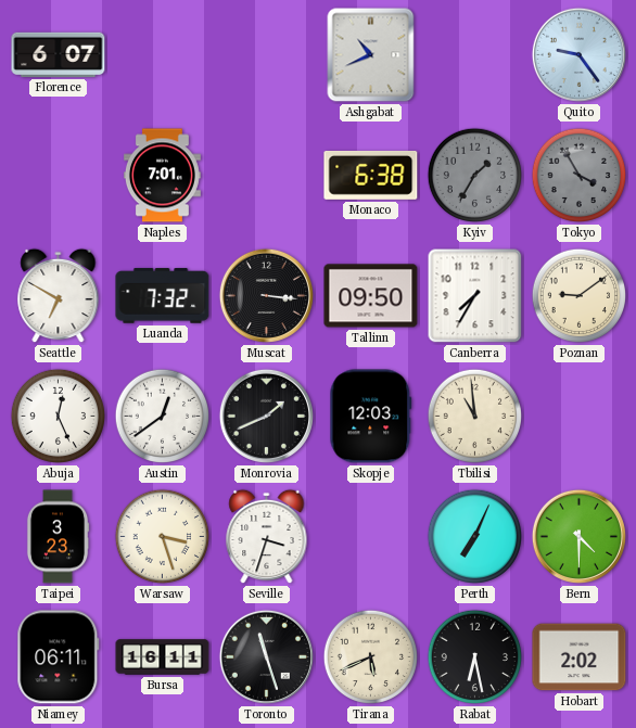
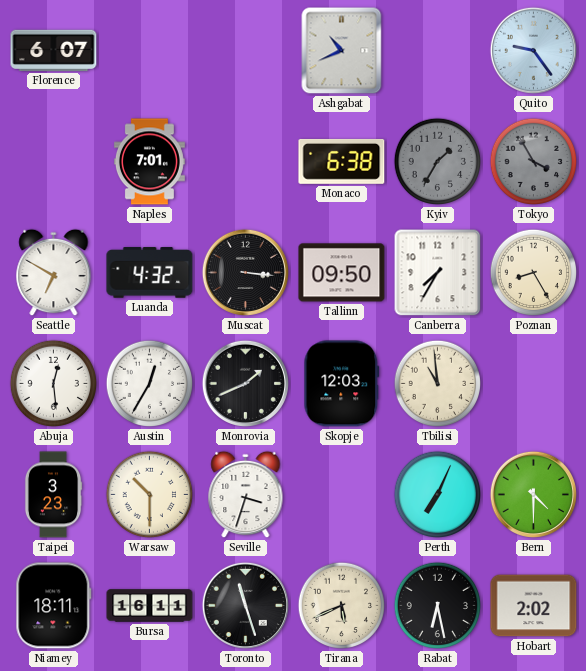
Luanda: 7:32 -> 4:32 (150, 273)
Poznan: 9:09 -> 8:25 (534, 273)
Abuja: 12:26 -> 12:29 (54, 384)
Austin: 12:39 -> 12:35 (150, 384)
Warsaw: 3:27 -> 10:30 (150, 495)
Niamey: 06:11 -> 18:11 (54, 606)
